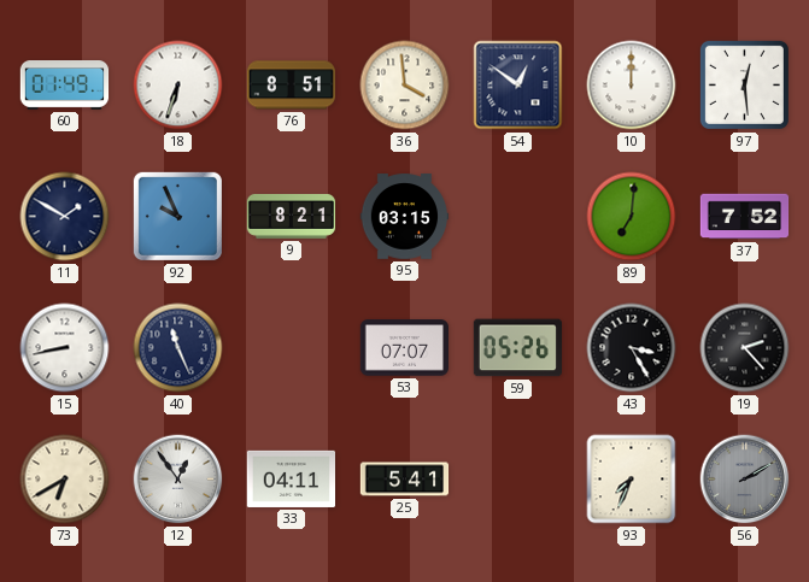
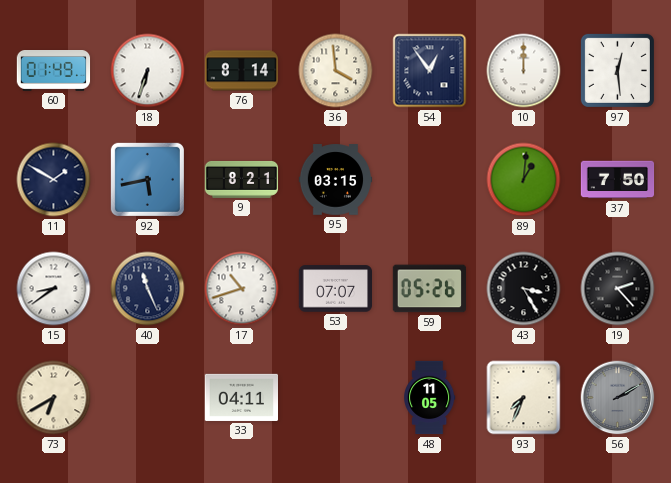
76: 8:51 -> 8:14 (241, 71)
54: 12:51 -> 12:54 (430, 71)
92: 9:56 -> 5:43 (147, 179)
89: 7:01 -> 1:01 (524, 180)
37: 7:52 -> 7:50 (618, 180)
15: 8:43 -> 8:39 (54, 289)
17: none -> 10:42 (242, 289)
12: 12:54 -> none (178, 480)
25: 5:41 -> none (405, 480)
48: none -> 11:05 (430, 398)
